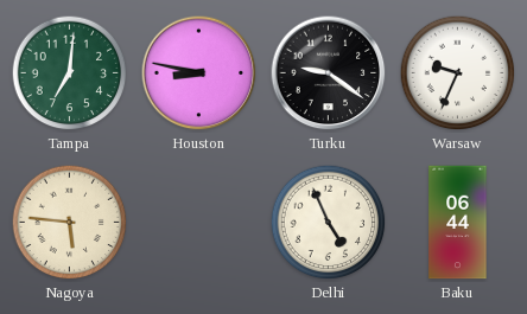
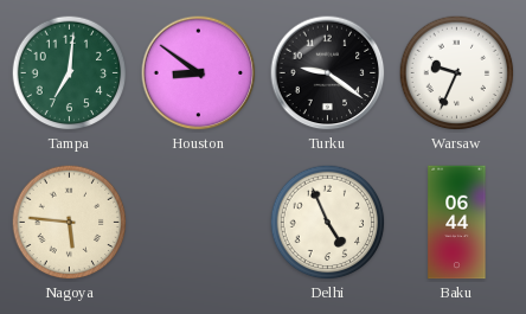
Houston: 8:47 -> 8:51 (199, 73)
